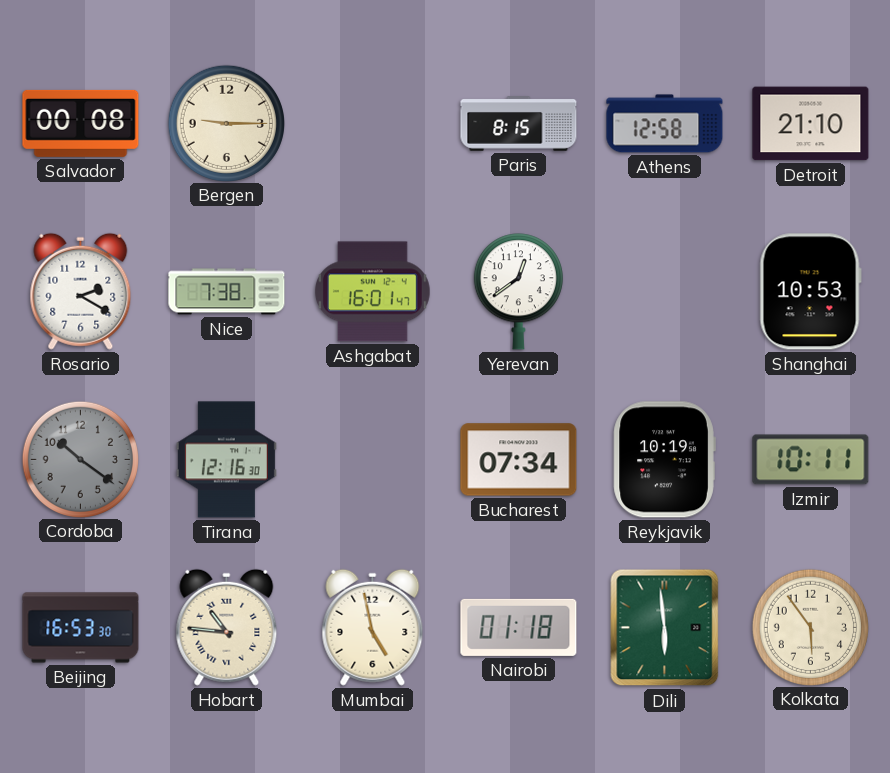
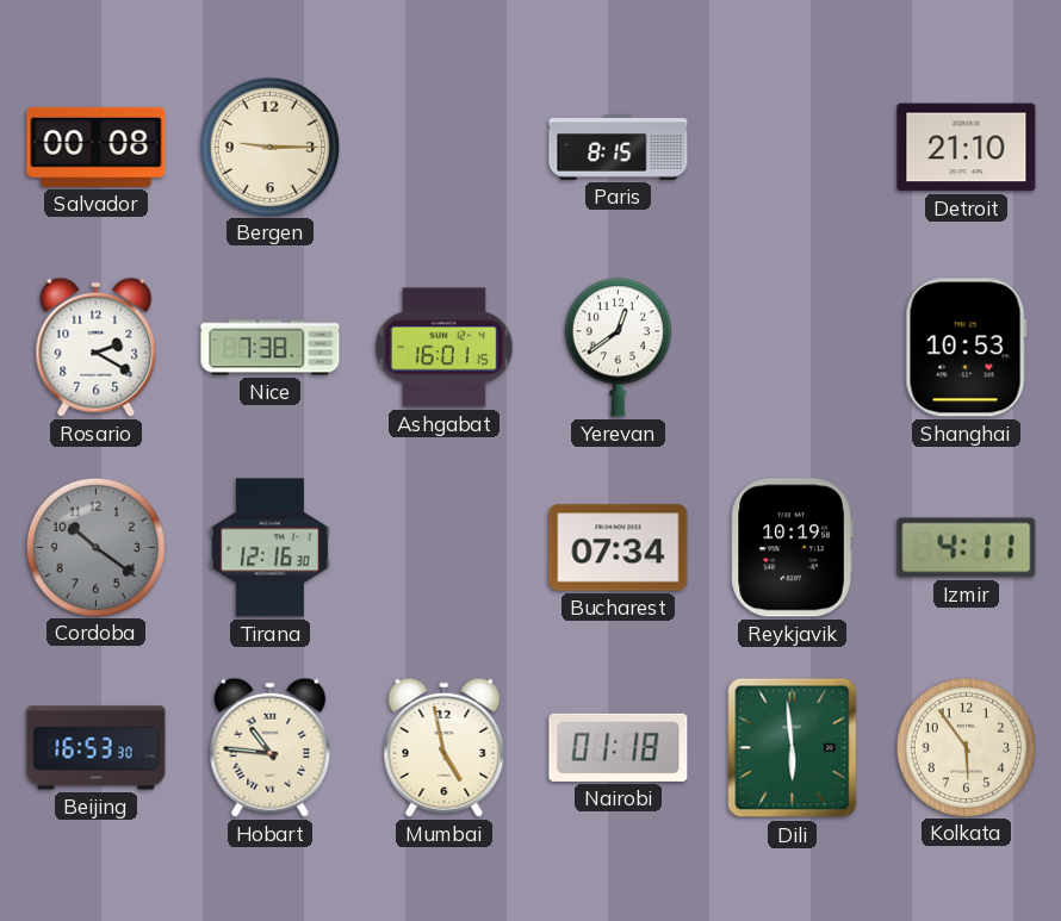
Athens: 12:58 -> none (665, 124)
Ashgabat: 16:01:47 -> 16:01:15 (445, 348)
Izmir: 10:11 -> 4:11 (967, 548)
